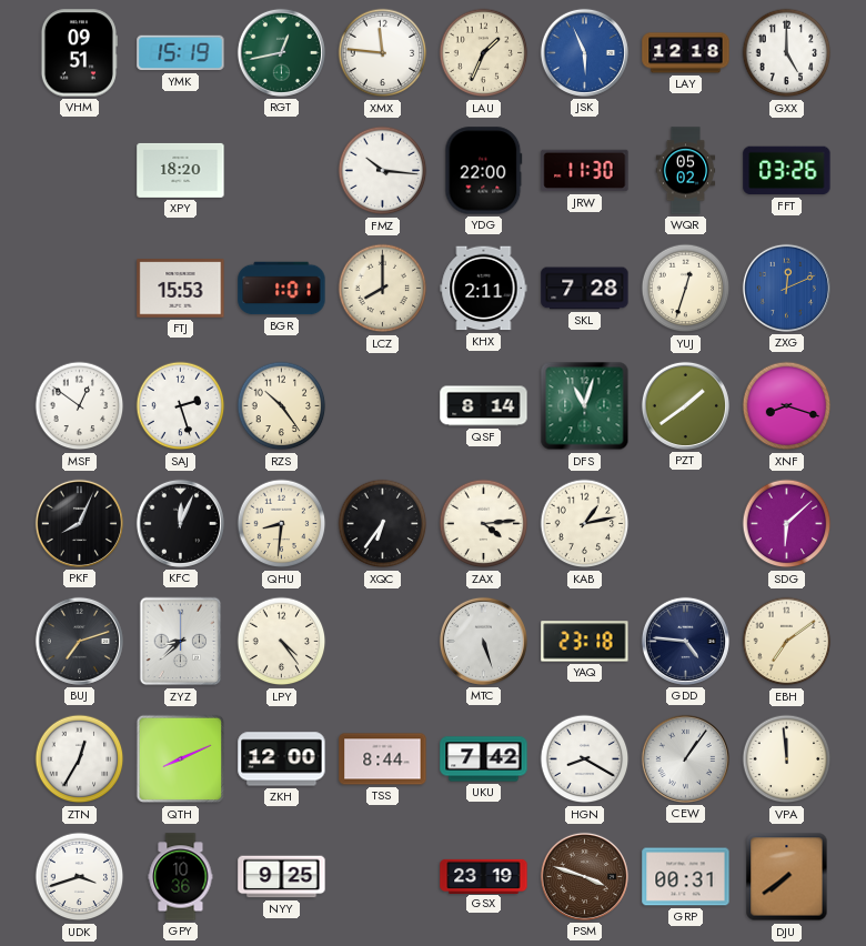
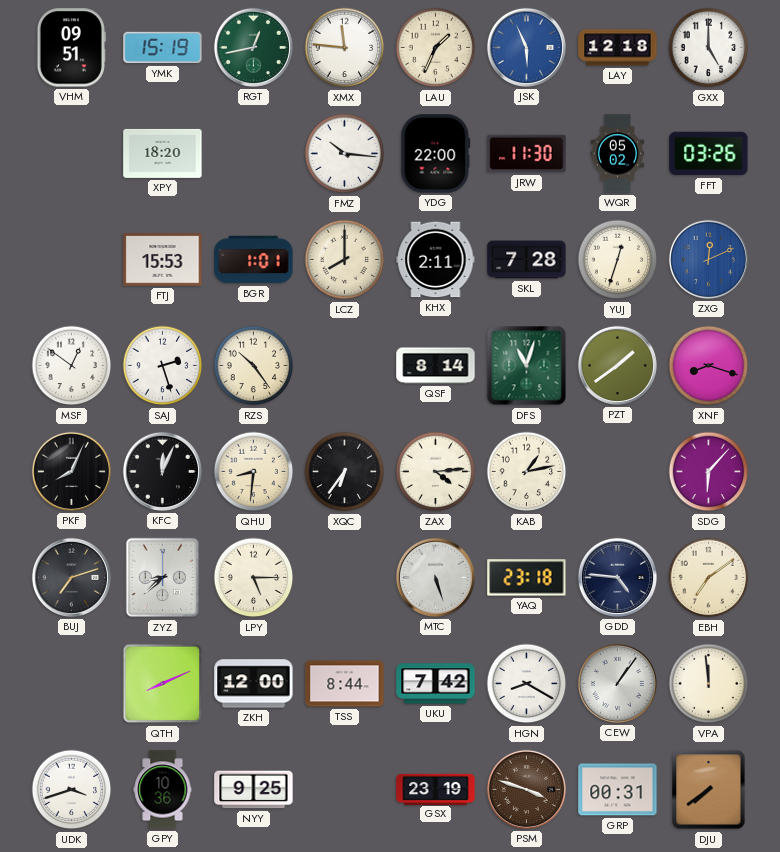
SDG: 6:08 -> 6:07 (709, 472)
LPY: 4:24 -> 5:15 (254, 578)
ZTN: 12:35 -> none (80, 759)
